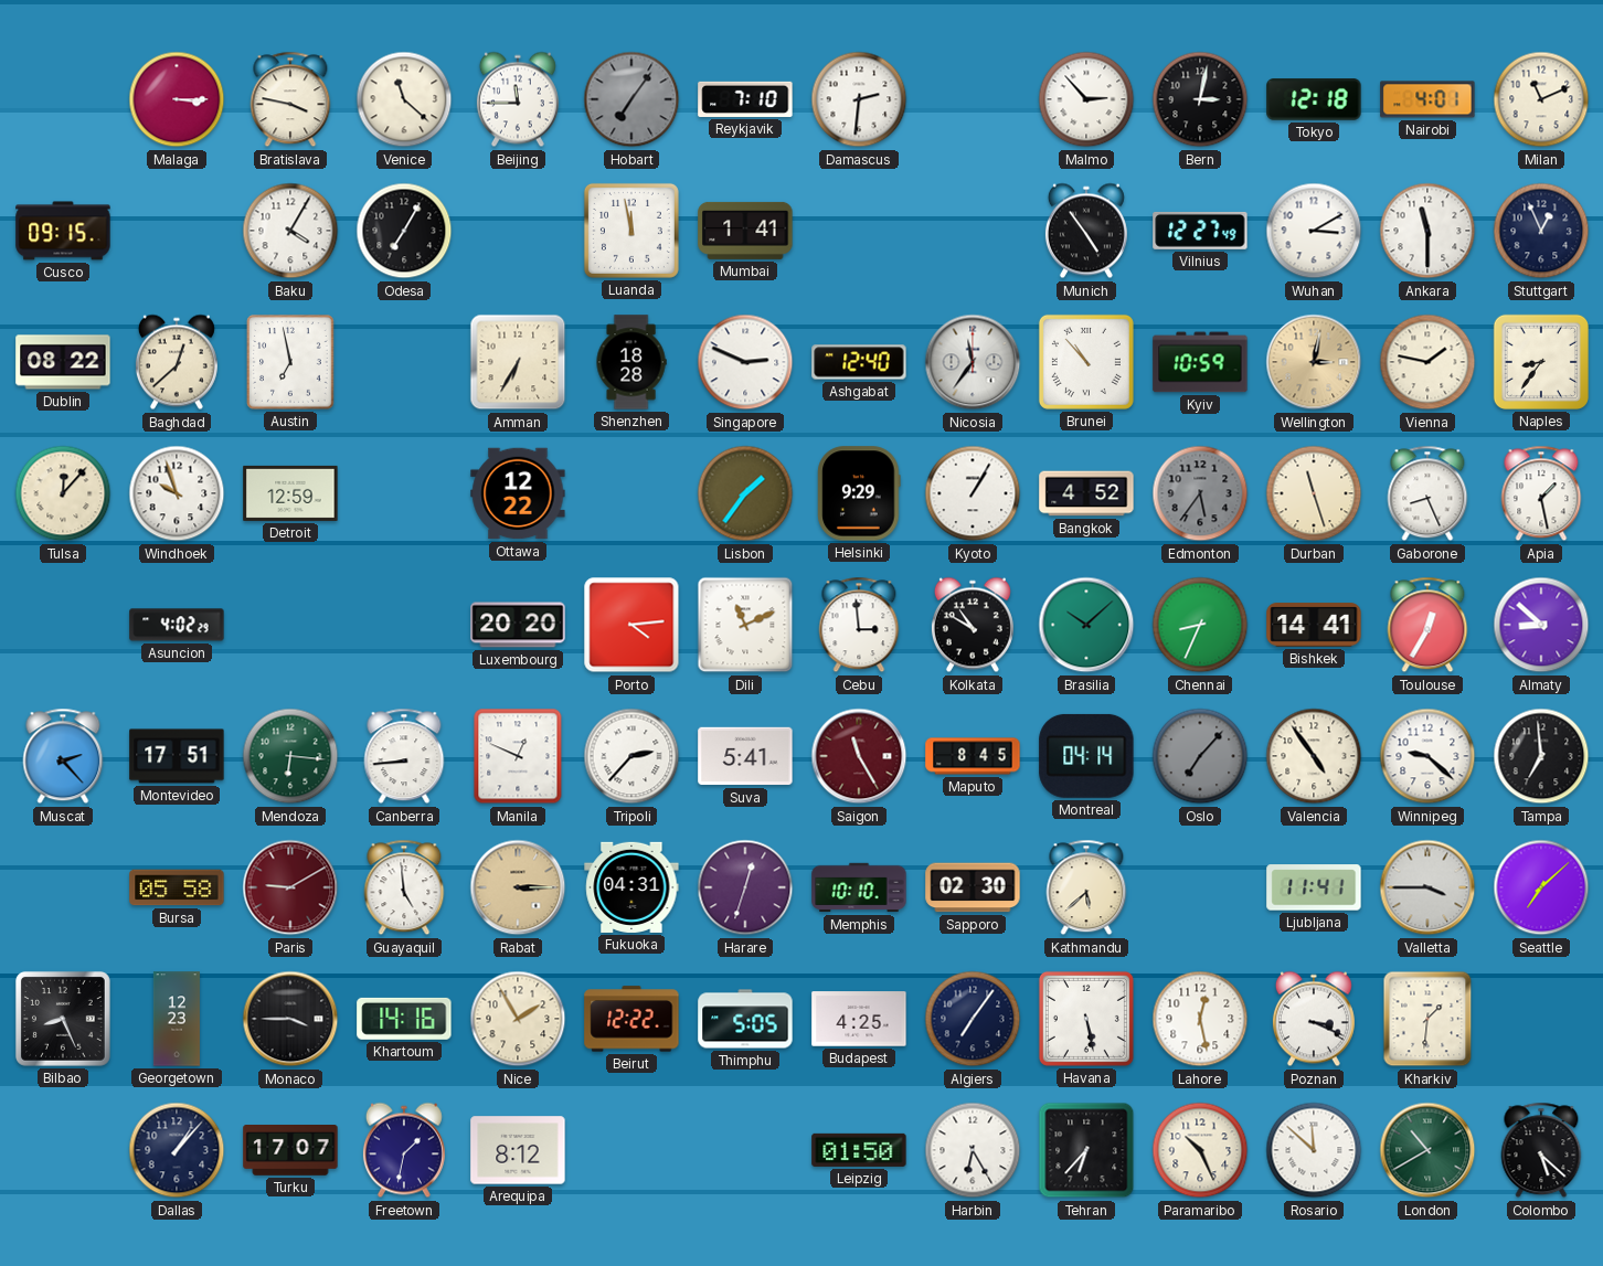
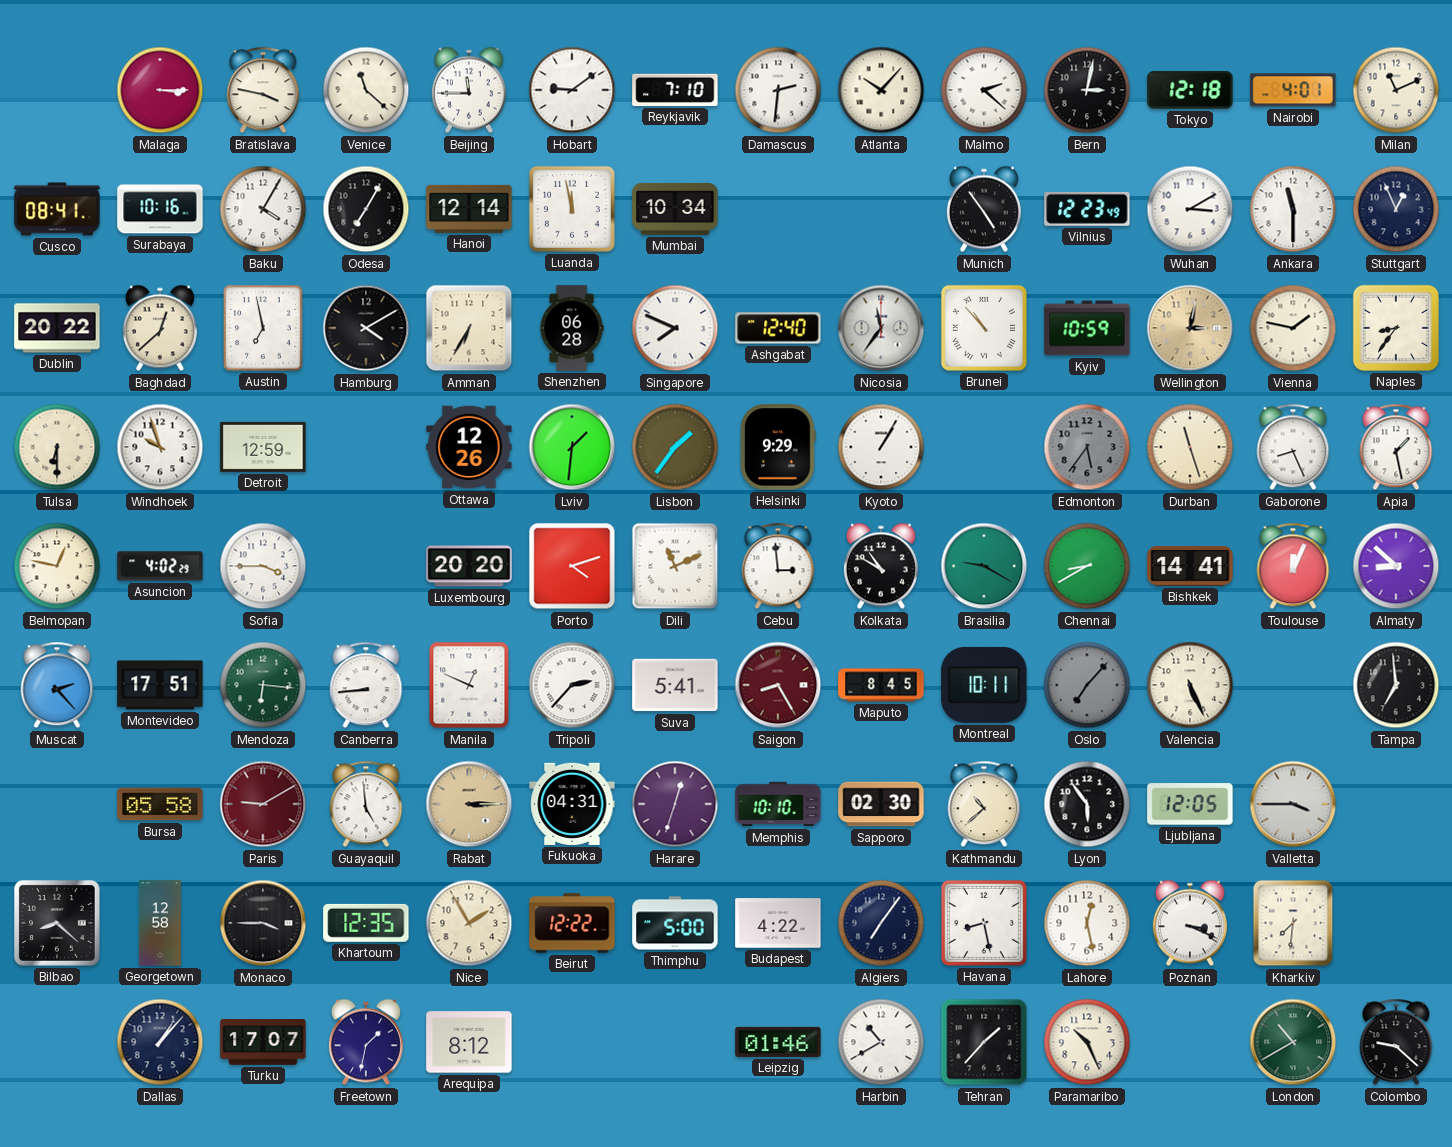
Hobart: 7:06 -> 9:09 (572, 90)
Hobart dial: grey -> white (572, 90)
Atlanta: none -> 10:07 (881, 90)
Malmo: 2:53 -> 2:22 (984, 90)
Cusco: 09:15 -> 08:41 (57, 209)
Surabaya: none -> 10:16 (160, 209)
Hanoi: none -> 12:14 (469, 209)
Mumbai: 1:41 -> 10:34 (675, 209)
Vilnius: 12:27 -> 12:23 (1087, 209)
Dublin: 08:22 -> 20:22 (57, 328)
Hamburg: none -> 4:10 (366, 328)
Shenzhen: 18:28 -> 06:28 (572, 328)
Singapore: 2:49 -> 7:49 (675, 328)
Tulsa: 12:07 -> 6:30 (57, 447)
Ottawa: 12:22 -> 12:26 (469, 447)
Lviv: none -> 1:31 (572, 447)
Bangkok: 4:52 -> none (1086, 493)
Belmopan: none -> 12:47 (57, 566)
Sofia: none -> 3:45 (263, 566)
Porto: 4:14 -> 4:12 (572, 566)
Brasilia: 10:08 -> 9:20 (984, 566)
Chennai: 8:34 -> 8:40 (1087, 566)
Toulouse: 12:35 -> 12:04 (1293, 566)
Saigon: 11:25 -> 8:25 (778, 685)
Montreal: 04:14 -> 10:11 (984, 685)
Valencia: 4:54 -> 5:26 (1190, 685)
Winnipeg: 9:22 -> none (1427, 756)
Kathmandu: 5:38 -> 10:38 (984, 804)
Lyon: none -> 5:54 (1087, 804)
Ljubljana: 11:41 -> 12:05 (1190, 804)
Seattle: 7:08 -> none (1541, 887)
Bilbao: 8:26 -> 8:22 (57, 923)
Georgetown: 12:23 -> 12:58 (160, 923)
Khartoum: 14:16 -> 12:35 (366, 923)
Thimphu: 5:05 -> 5:00 (675, 923)
Budapest: 4:25 -> 4:22 (778, 923)
Havana: 5:28 -> 8:28 (984, 923)
Kharkiv: 1:31 -> 7:31 (1293, 923)
Leipzig: 01:50 -> 01:46 (778, 1042)
Harbin: 6:25 -> 10:40 (881, 1042)
Tehran: 6:37 -> 1:37 (984, 1042)
Rosario: 11:52 -> none (1314, 1150)
Colombo: 5:22 -> 9:22 (1396, 1042)
